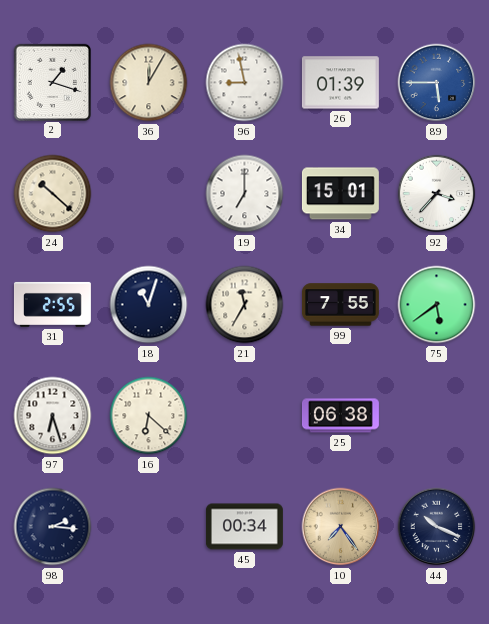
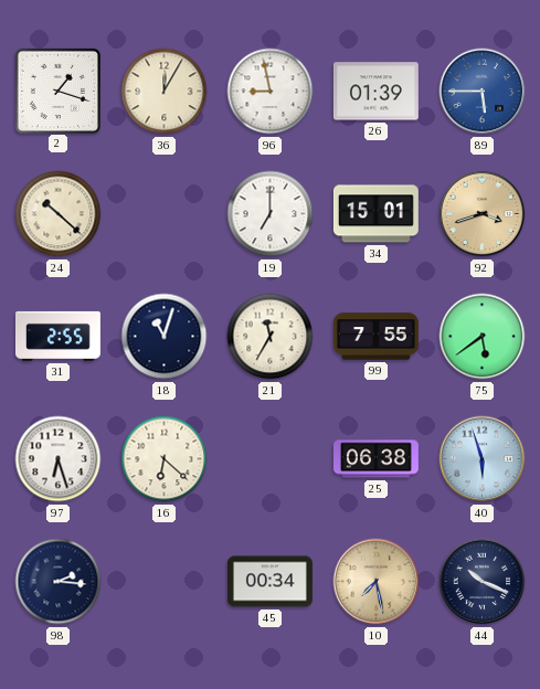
92: 3:37 -> 3:42 (483, 214)
92 dial: white -> champagne (483, 214)
40: none -> 5:57 (483, 459)
10: 7:24 -> 7:28 (377, 582)
